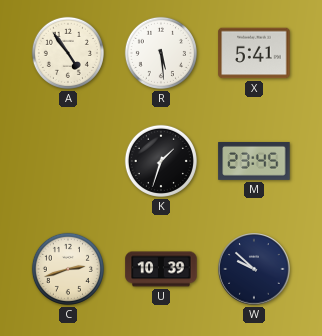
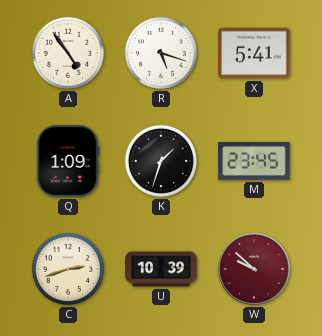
R: 5:29 -> 5:18 (161, 53)
Q: none -> 1:09 (68, 161)
W dial: navy -> burgundy (254, 269)
